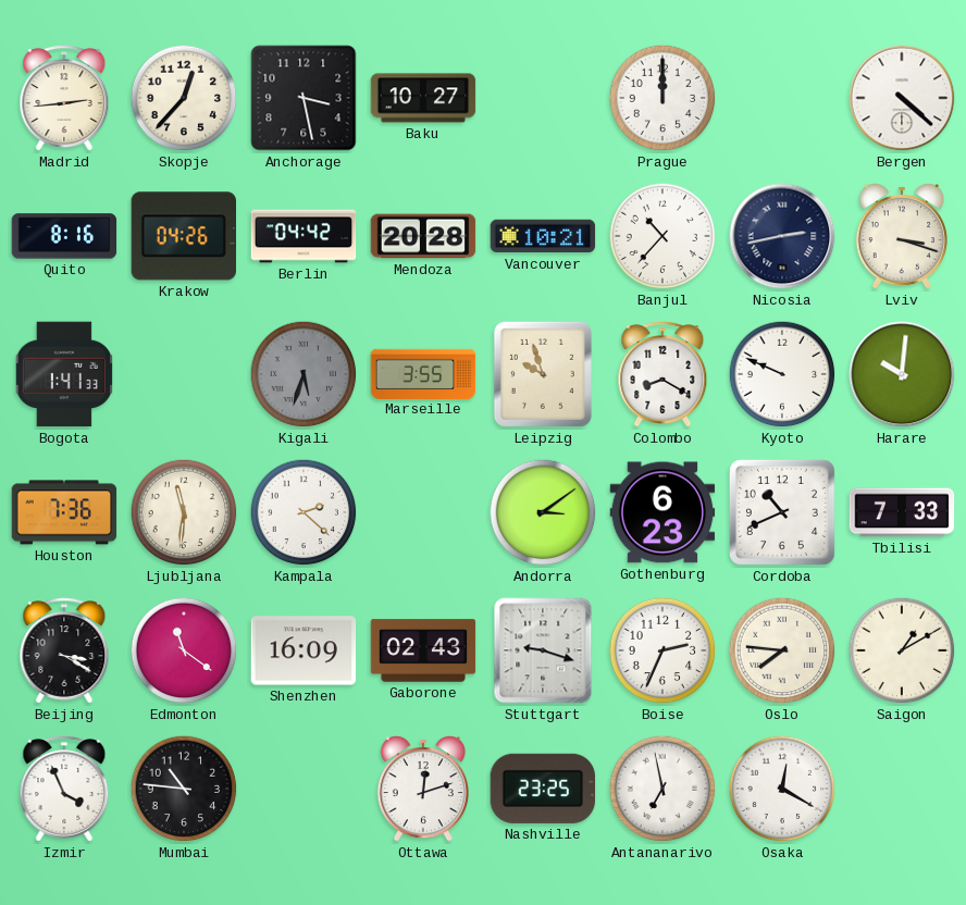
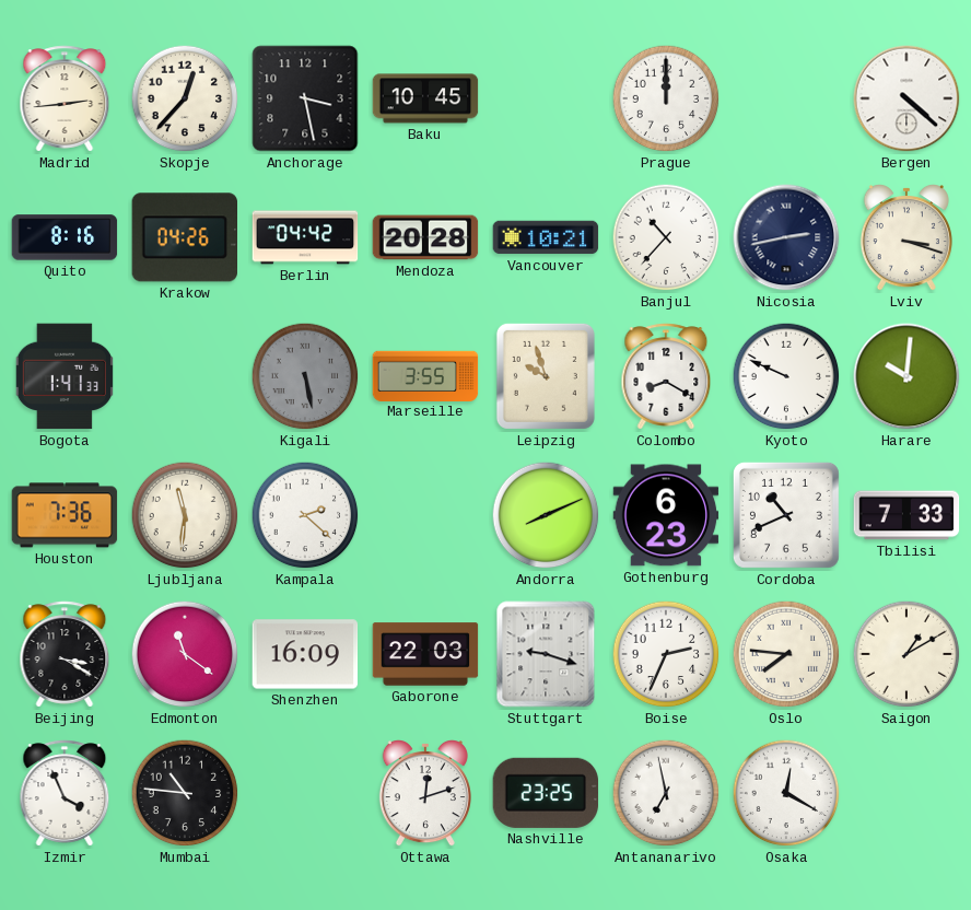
Baku: 10:27 -> 10:45 (425, 98)
Kigali: 5:33 -> 5:28 (305, 376)
Andorra: 3:09 -> 8:11 (546, 515)
Gaborone: 02:43 -> 22:03 (425, 654)
